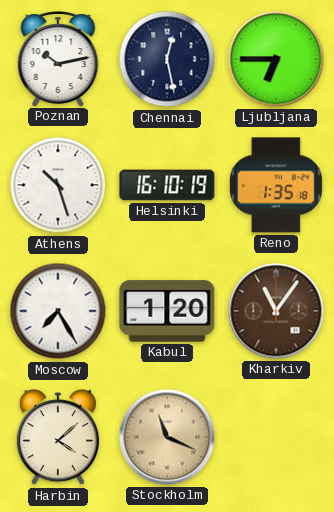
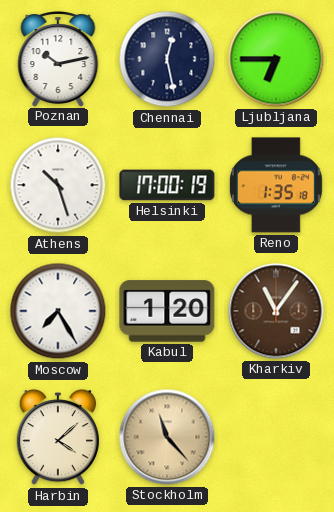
Helsinki: 16:10 -> 17:00 (167, 185)
Stockholm: 11:19 -> 11:23 (167, 437)
